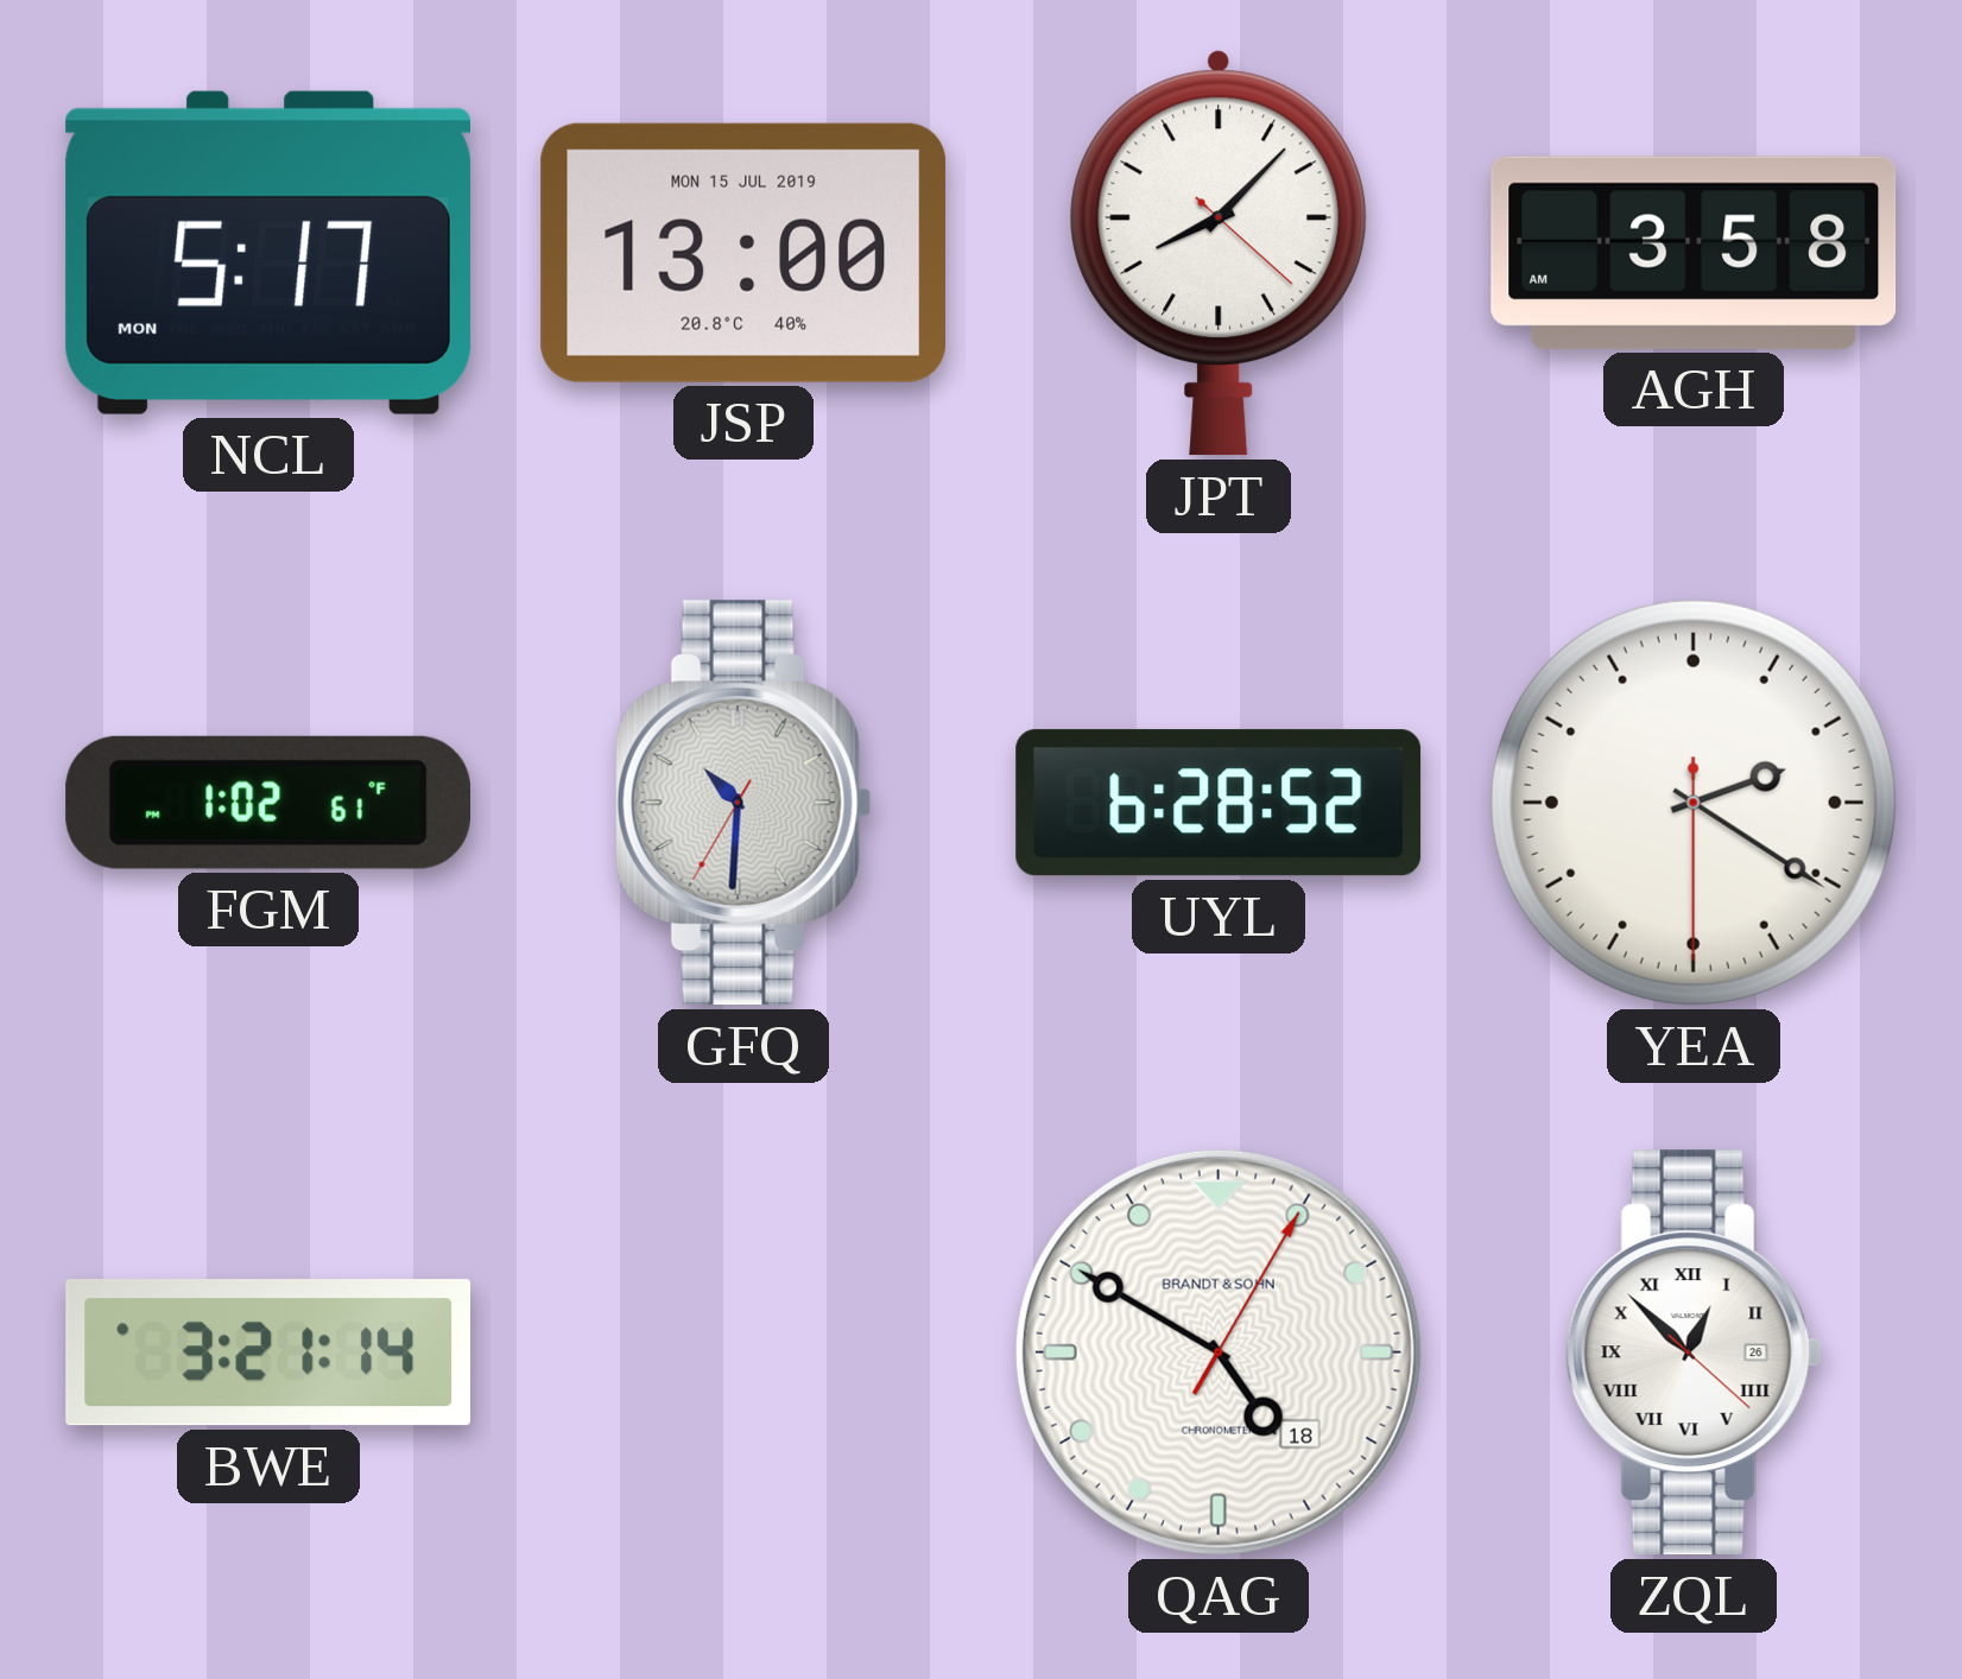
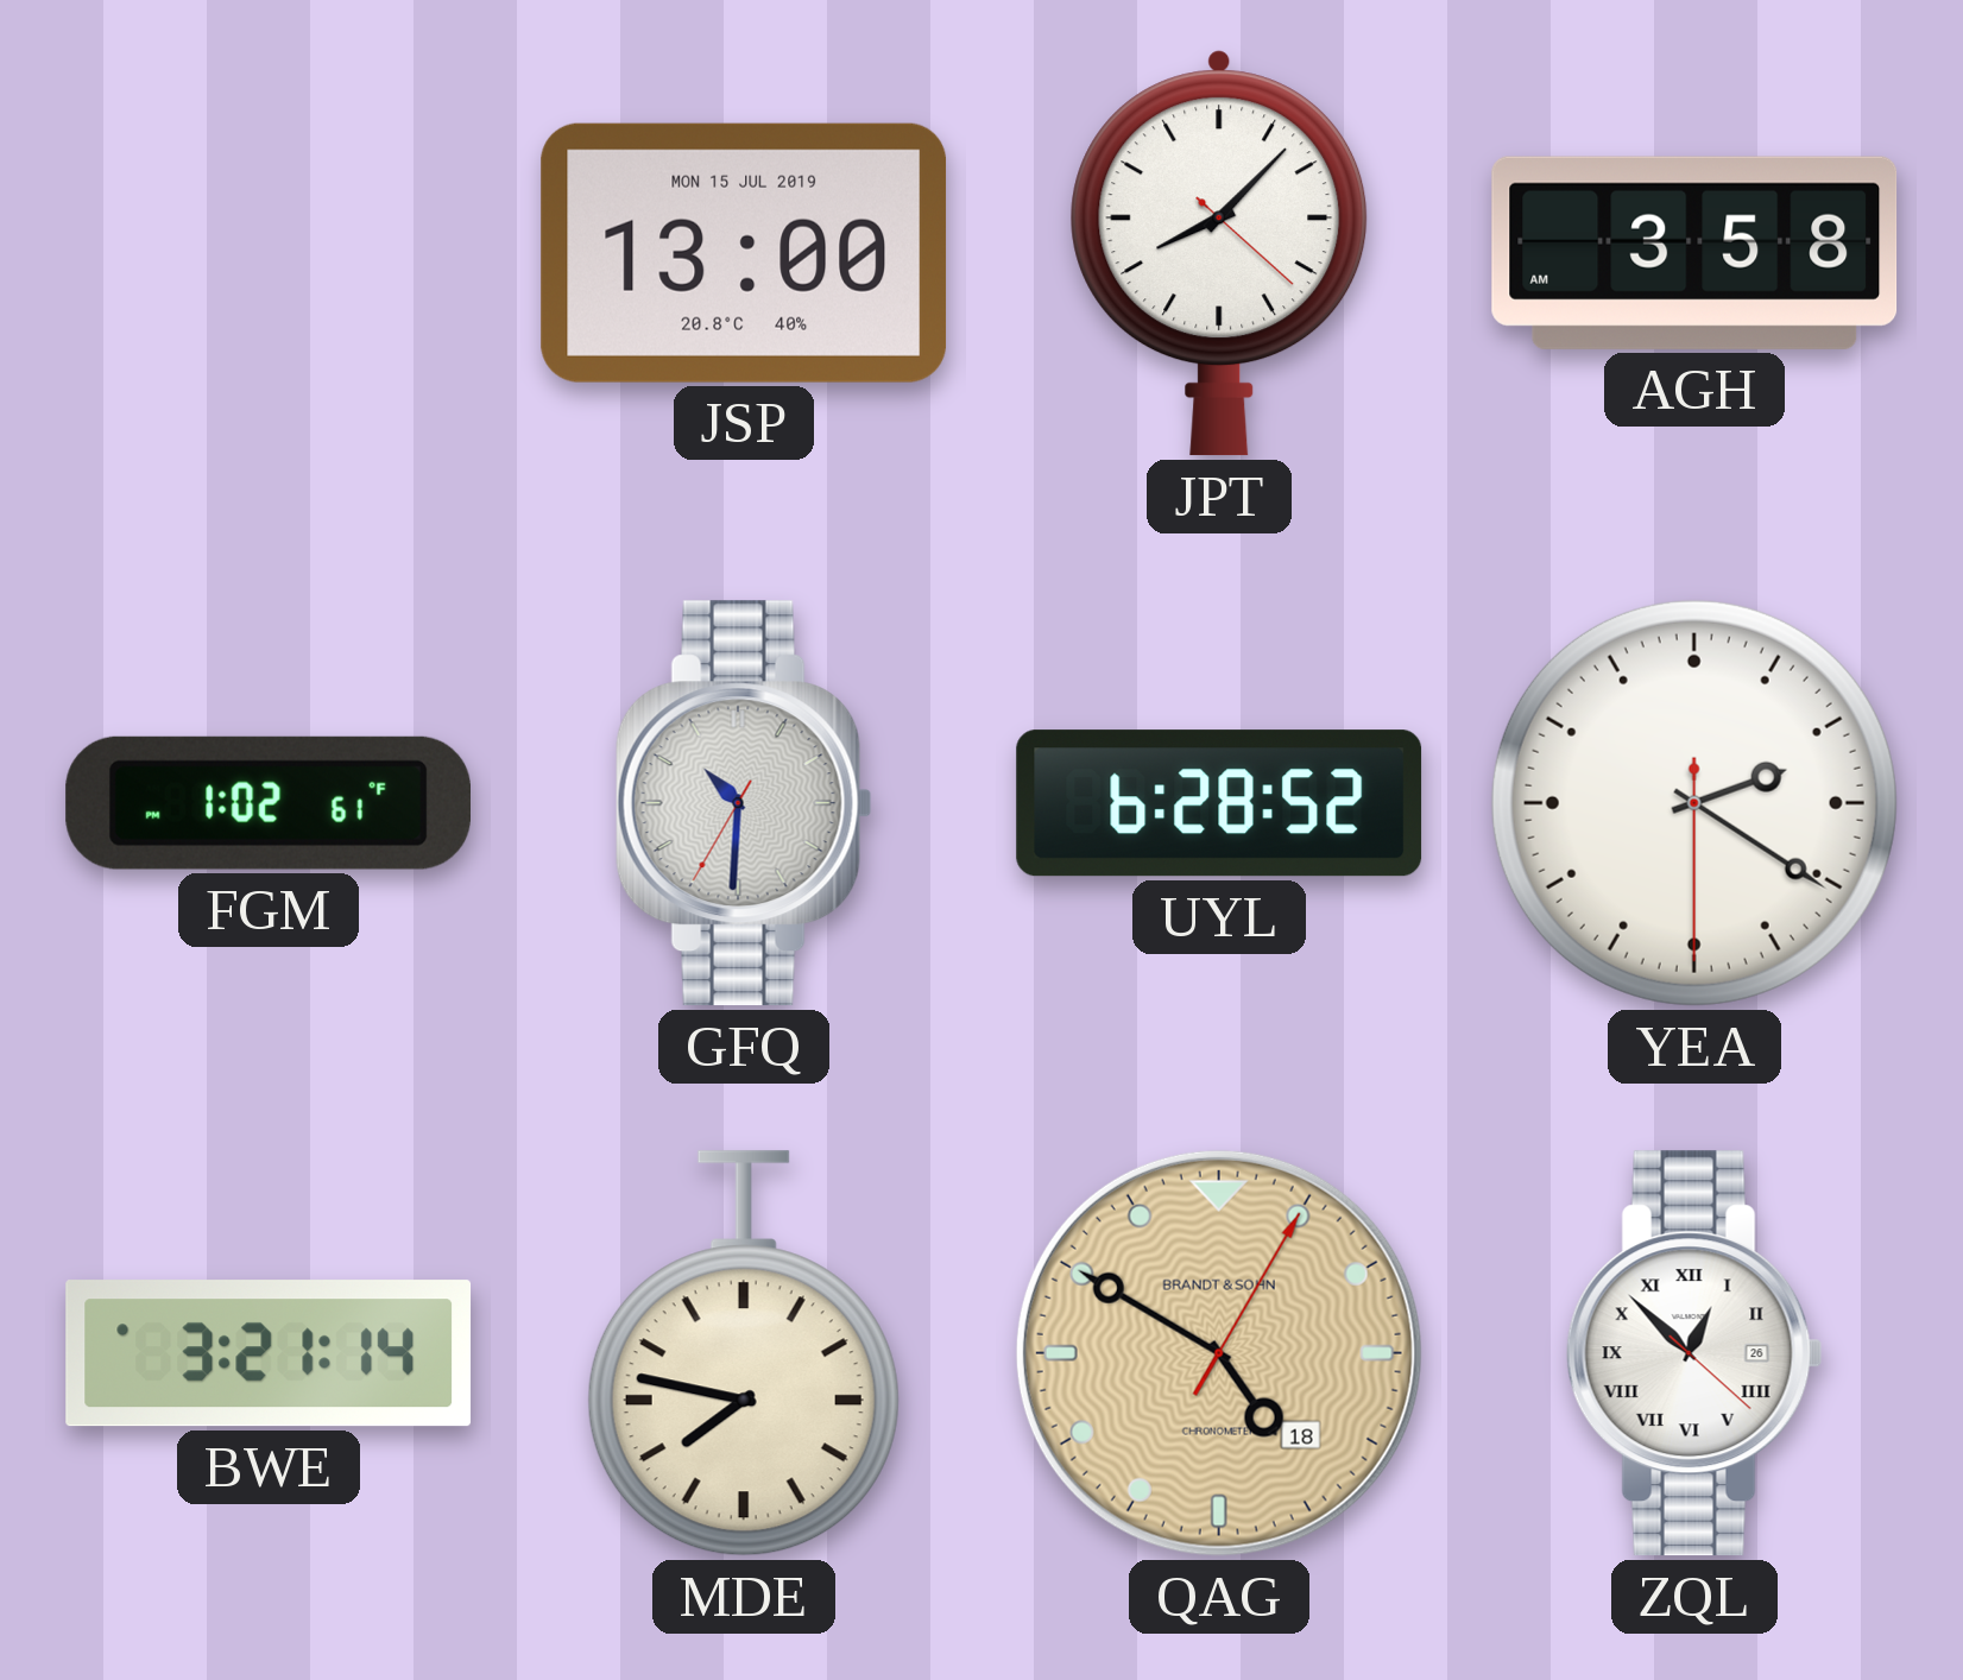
NCL: 5:17 -> none (267, 253)
MDE: none -> 7:47 (744, 1353)
QAG dial: white -> champagne (1219, 1353)
